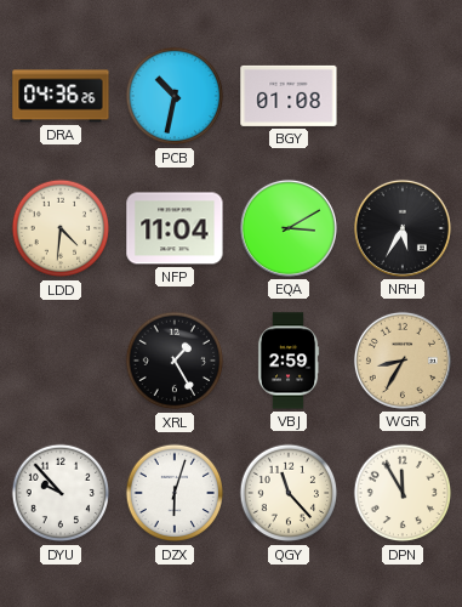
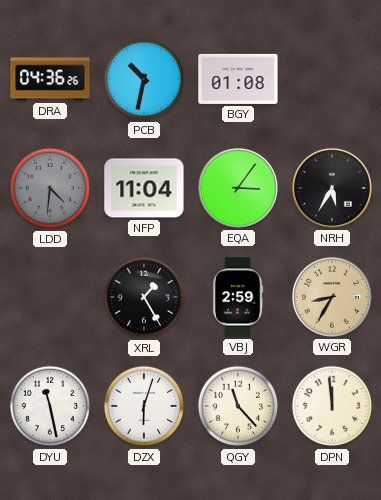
LDD dial: cream -> grey (50, 188)
EQA: 3:10 -> 3:06 (238, 188)
DYU: 9:53 -> 11:28 (50, 406)
DPN: 11:55 -> 11:59 (332, 406)
